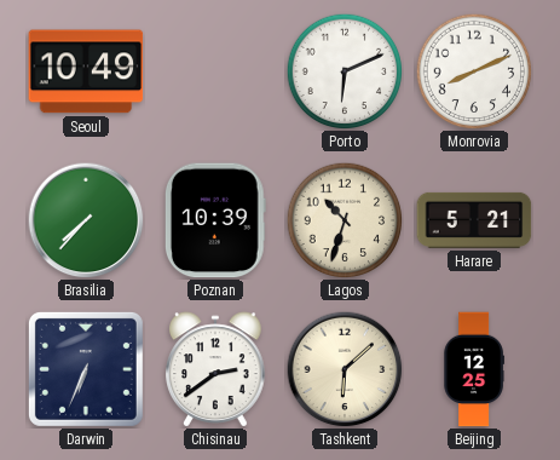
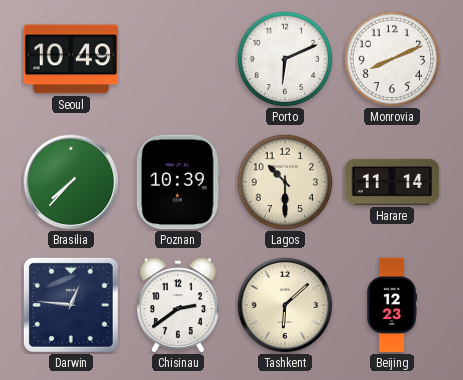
Lagos: 10:33 -> 10:30 (285, 182)
Harare: 5:21 -> 11:14 (392, 182)
Darwin: 6:34 -> 12:46 (71, 305)
Beijing: 12:25 -> 12:23 (392, 305)
